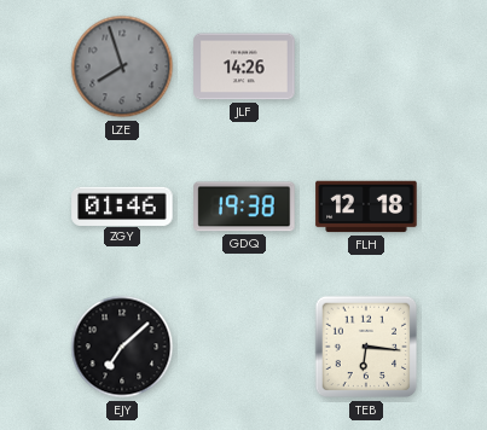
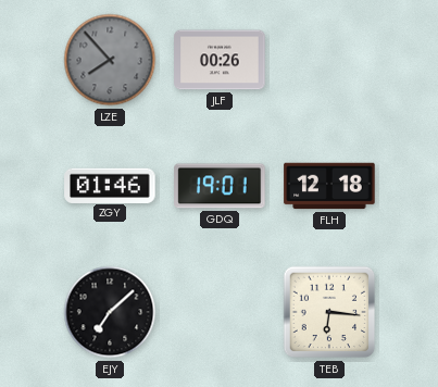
LZE: 7:57 -> 7:53 (110, 60)
JLF: 14:26 -> 00:26 (220, 60)
GDQ: 19:38 -> 19:01 (220, 186)
